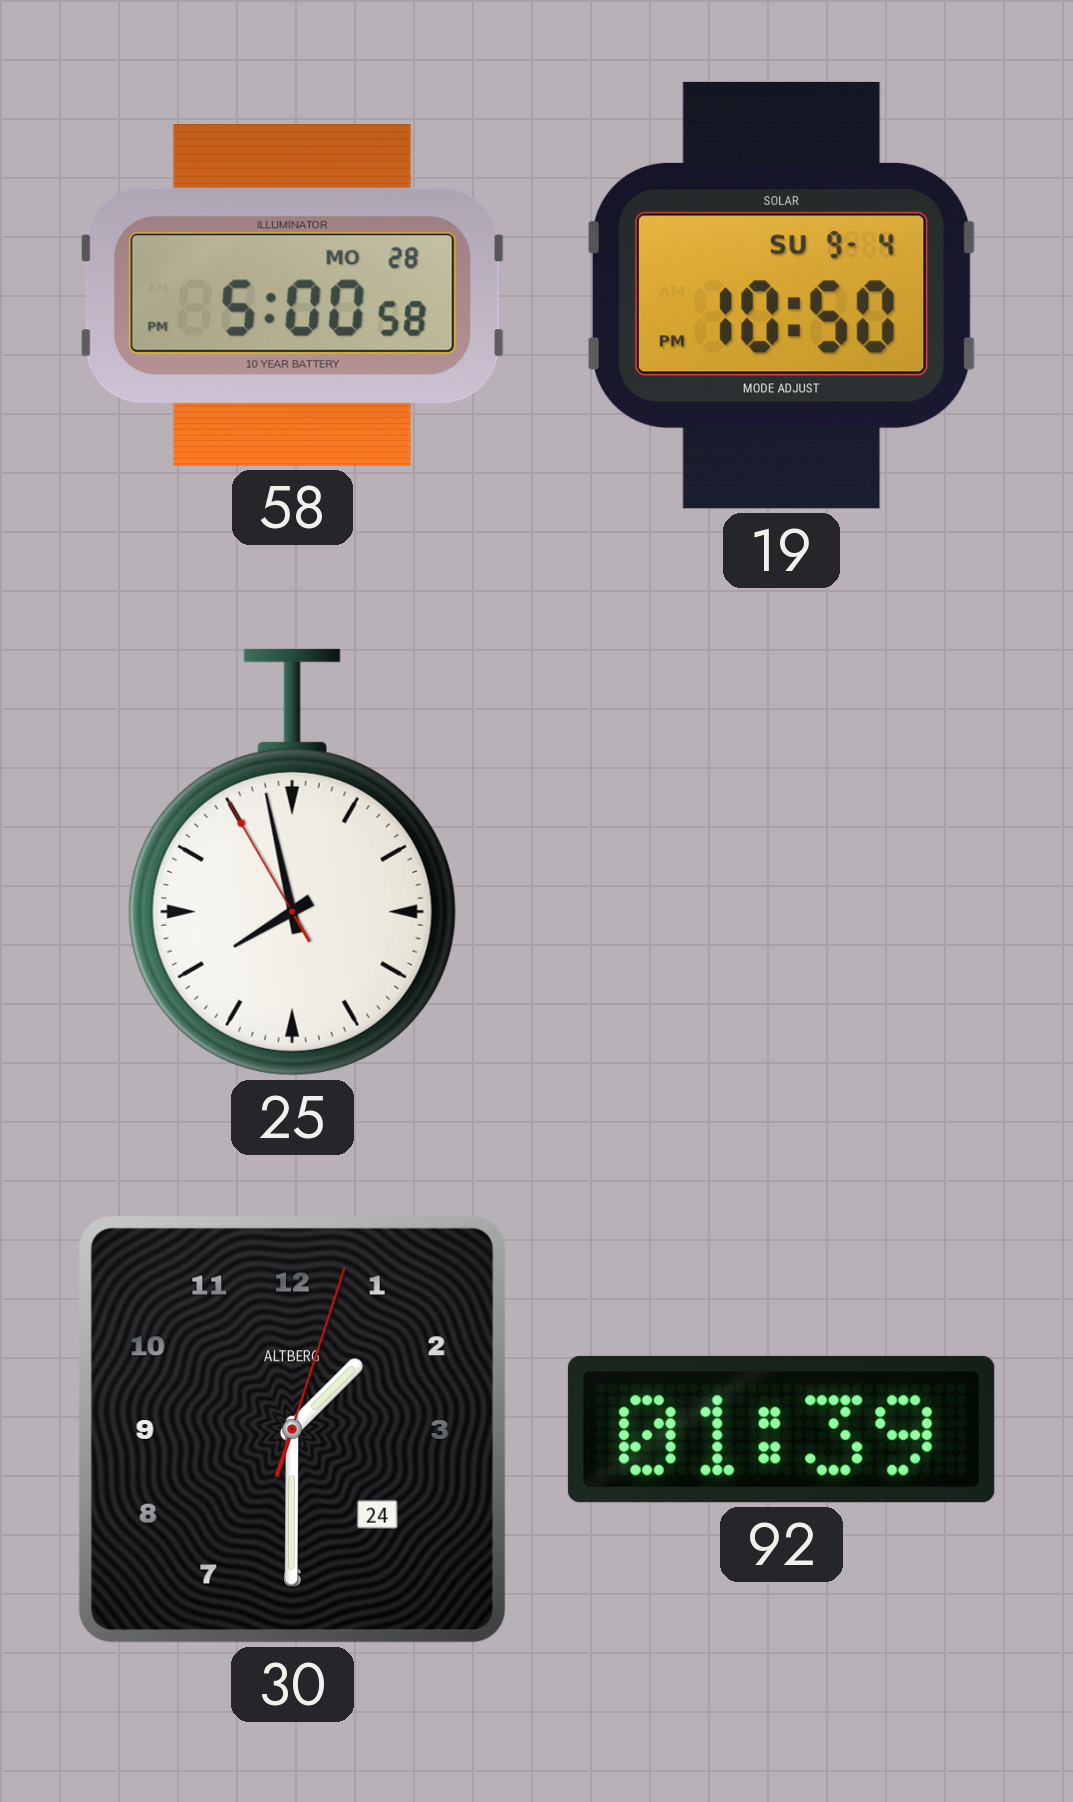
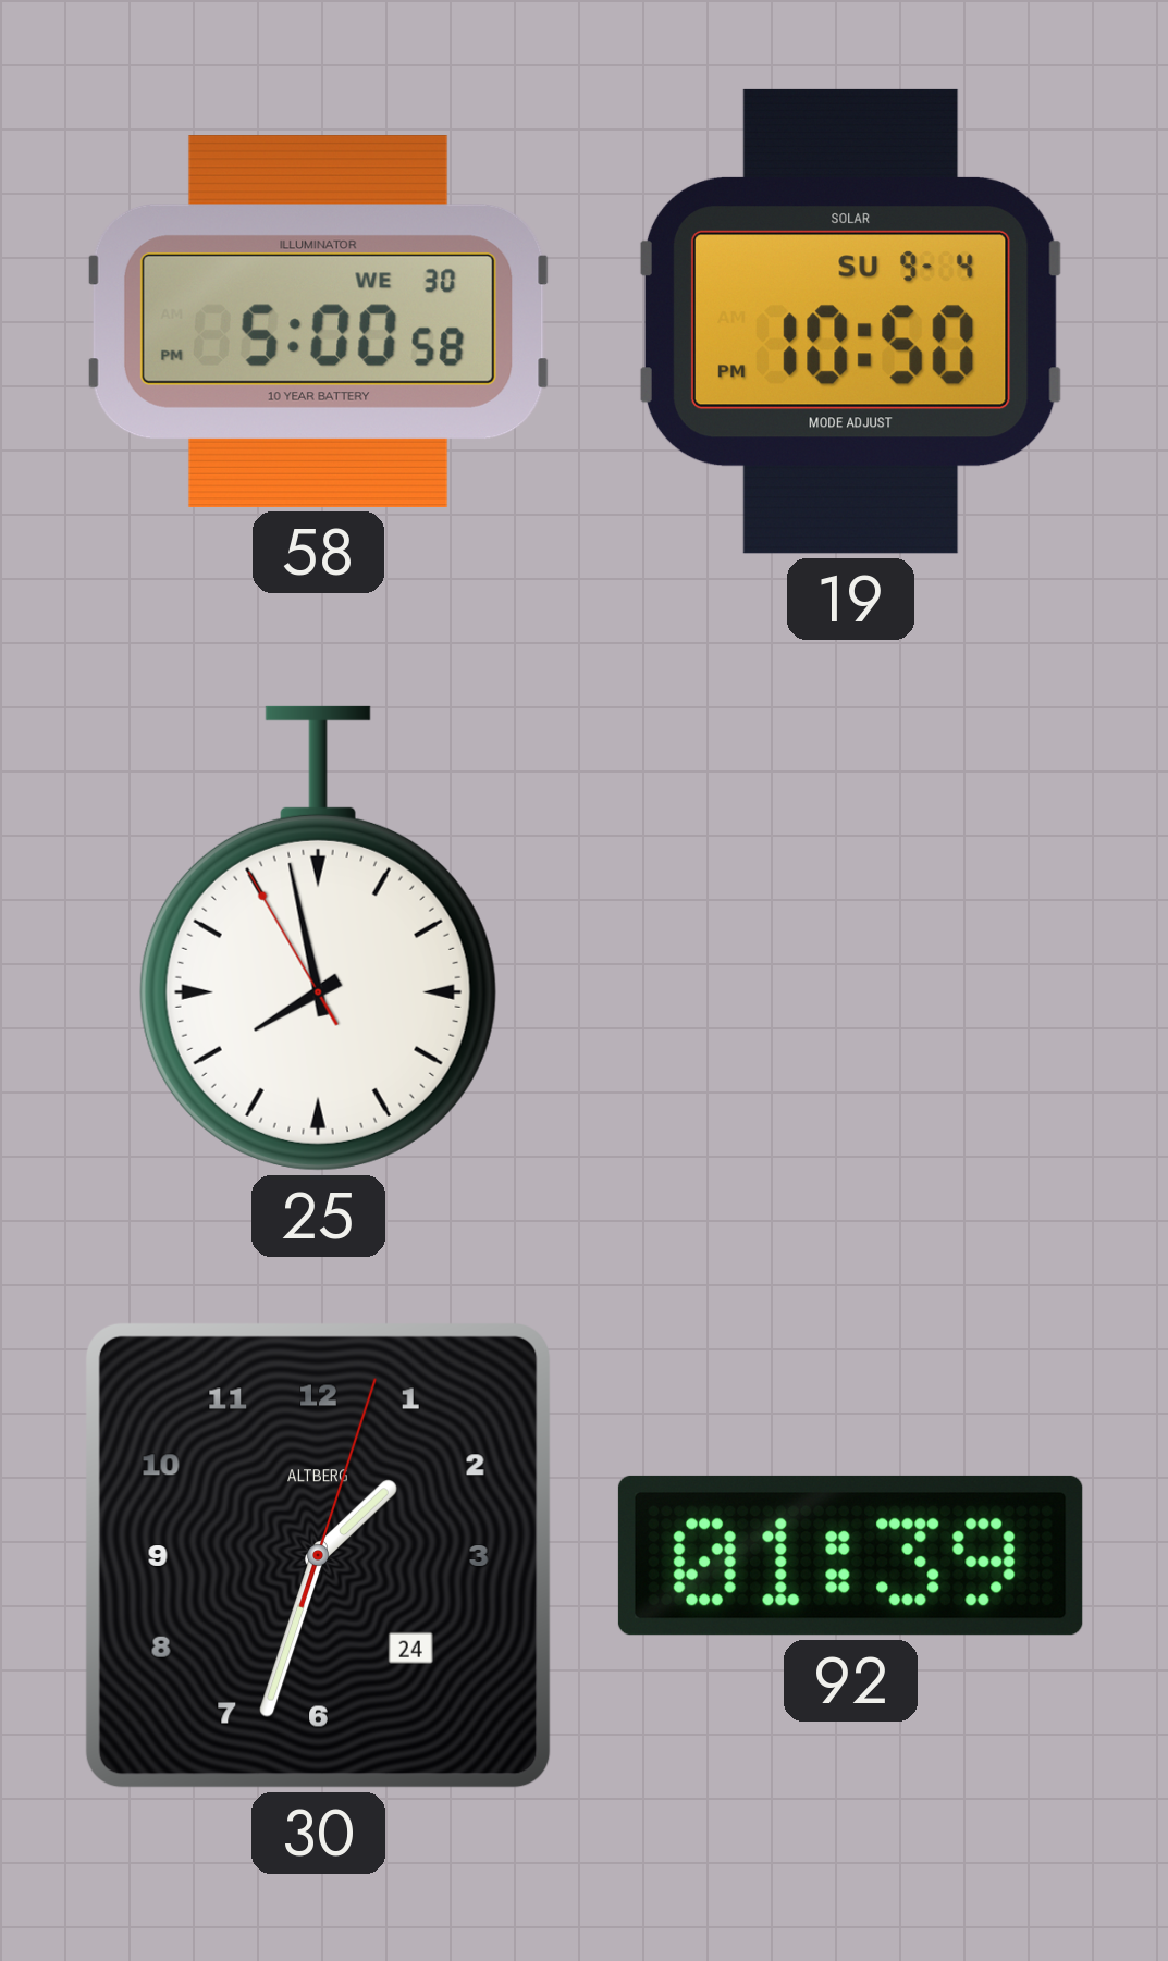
58 date: MO 28 -> WE 30 (318, 321)
30: 1:30 -> 1:33 (318, 1555)
